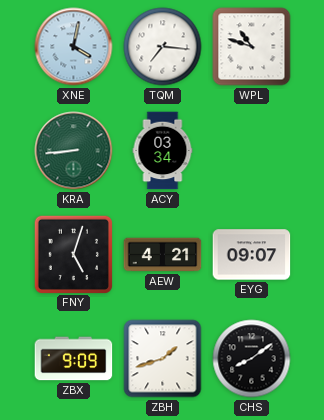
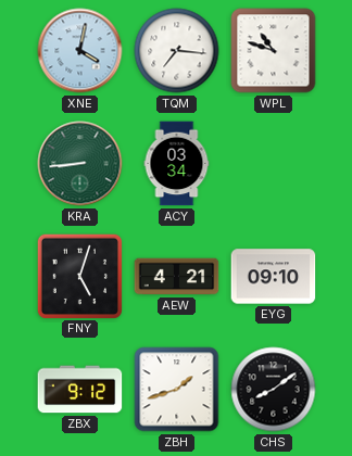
EYG: 09:07 -> 09:10 (274, 277)
ZBX: 9:09 -> 9:12 (80, 390)
